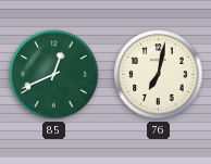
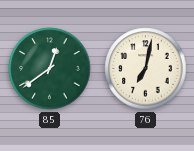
85: 12:41 -> 12:39 (50, 69)
